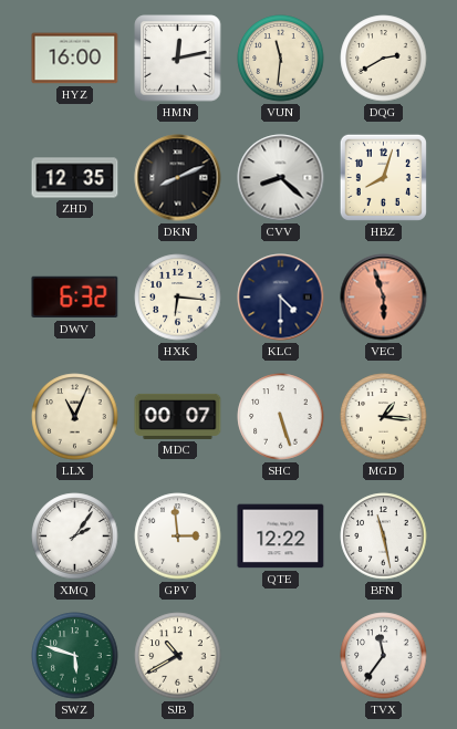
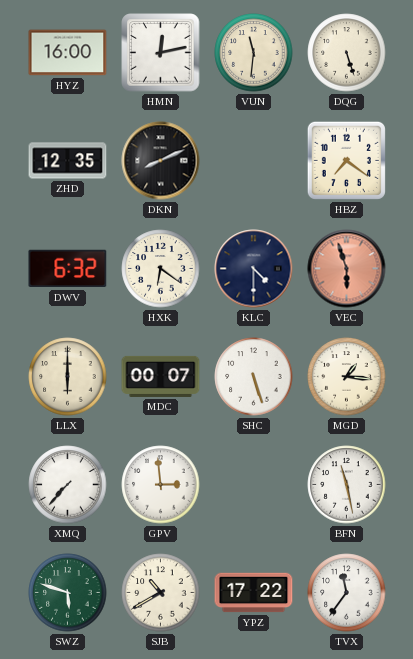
DQG: 2:40 -> 5:27 (347, 53)
CVV: 8:22 -> none (281, 178)
HBZ: 8:03 -> 7:21 (346, 160)
HXK: 6:16 -> 6:21 (161, 269)
LLX: 11:04 -> 6:00 (68, 377)
XMQ: 2:06 -> 7:37 (68, 485)
QTE: 12:22 -> none (281, 537)
YPZ: none -> 17:22 (254, 593)
